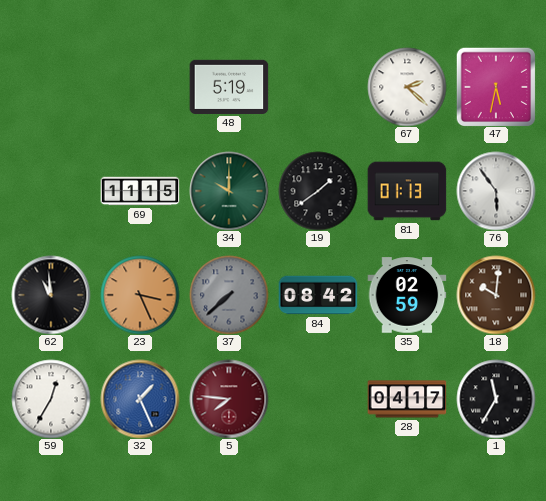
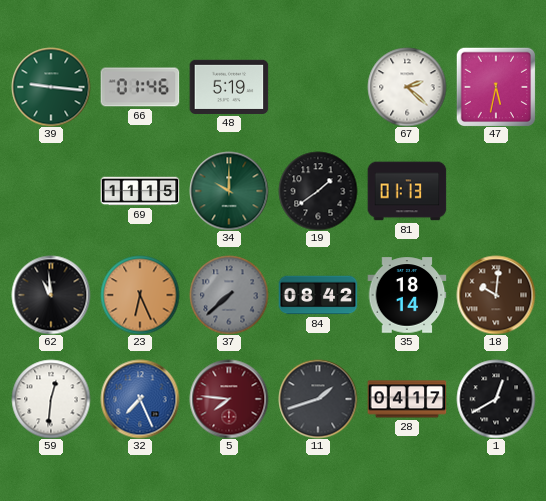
39: none -> 9:16 (51, 87)
66: none -> 01:46 (140, 87)
76: 5:54 -> none (496, 191)
23: 3:26 -> 6:26 (140, 295)
35: 02:59 -> 18:14 (407, 295)
59: 12:35 -> 12:31 (51, 399)
32: 1:26 -> 7:26 (140, 399)
11: none -> 1:42 (318, 399)
1: 11:35 -> 12:40 (496, 399)
